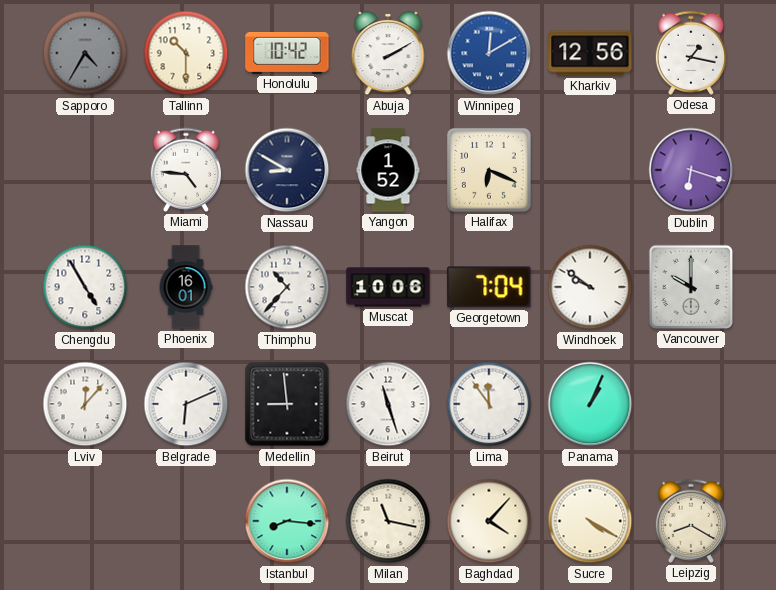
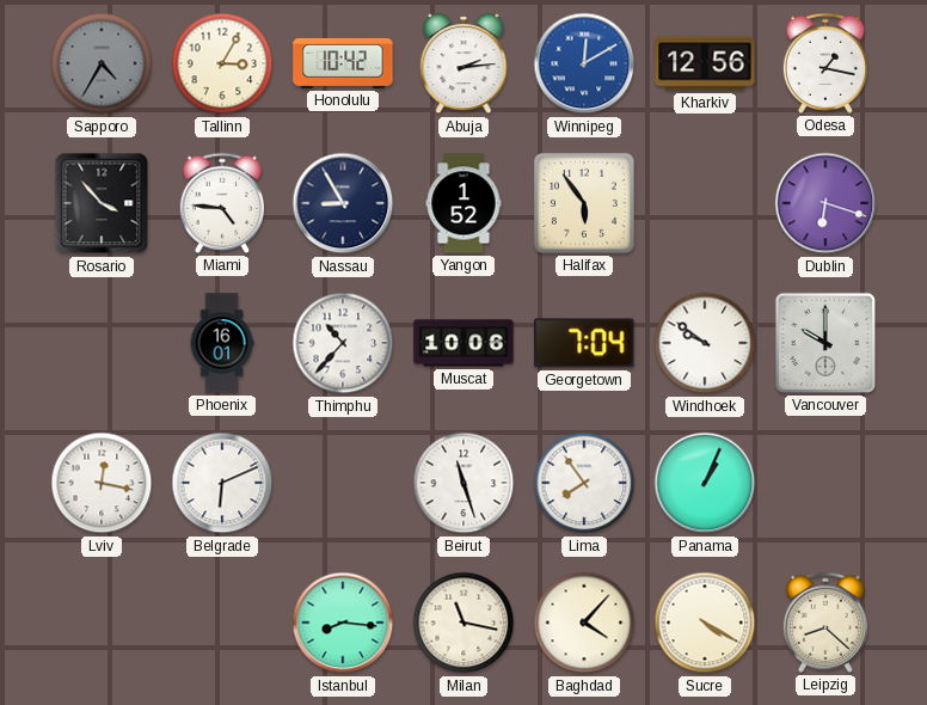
Tallinn: 10:30 -> 3:05 (222, 63)
Abuja: 2:10 -> 2:14 (463, 63)
Rosario: none -> 3:53 (102, 203)
Nassau: 8:50 -> 8:55 (343, 203)
Halifax: 6:19 -> 5:54 (584, 203)
Chengdu: 4:55 -> none (85, 287)
Lviv: 12:07 -> 12:17 (102, 483)
Medellin: 8:59 -> none (287, 404)
Lima: 11:54 -> 7:54 (584, 483)
Leipzig: 8:20 -> 8:22 (824, 623)
